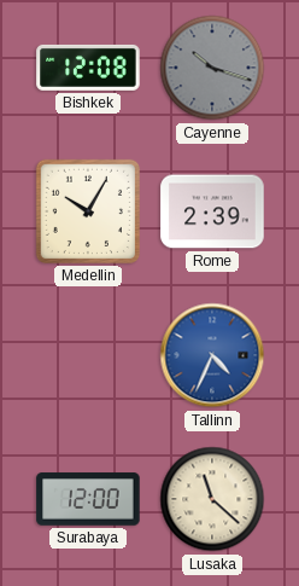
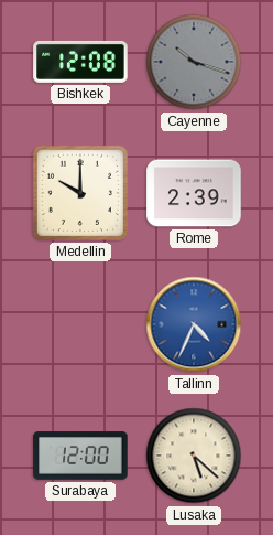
Medellin: 10:05 -> 10:00 (80, 193)
Lusaka: 11:22 -> 5:22 (194, 456)
